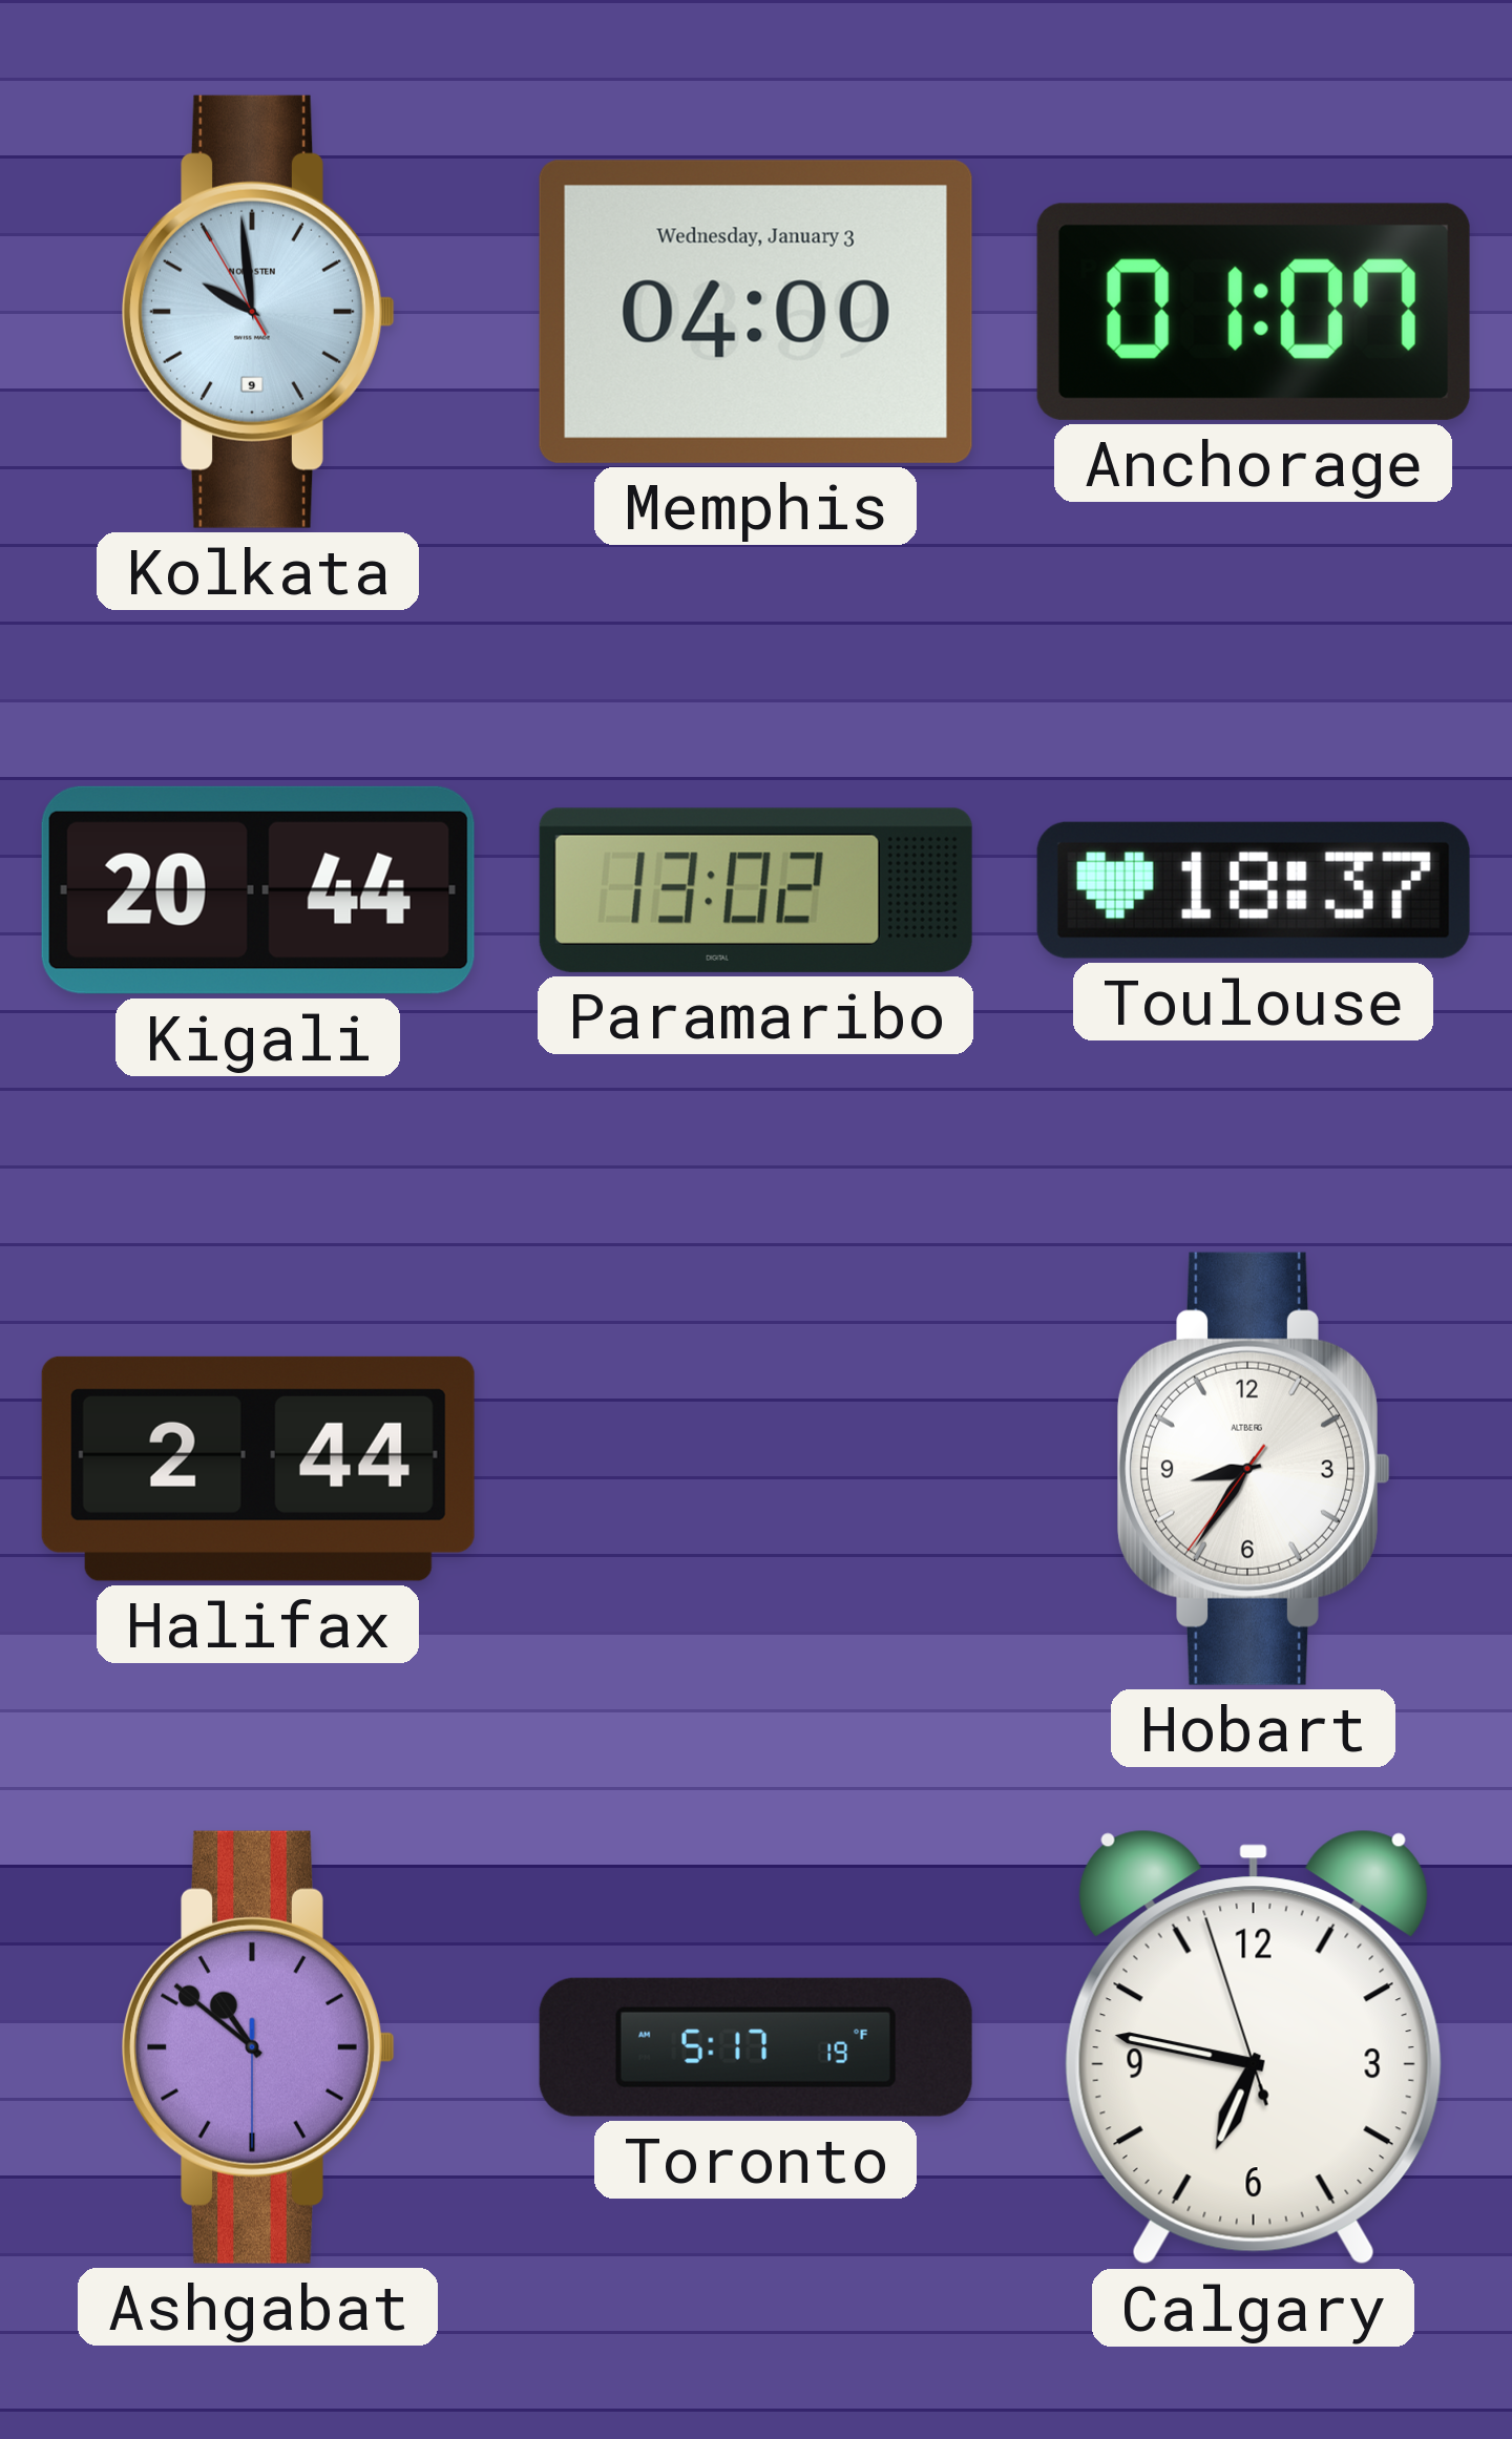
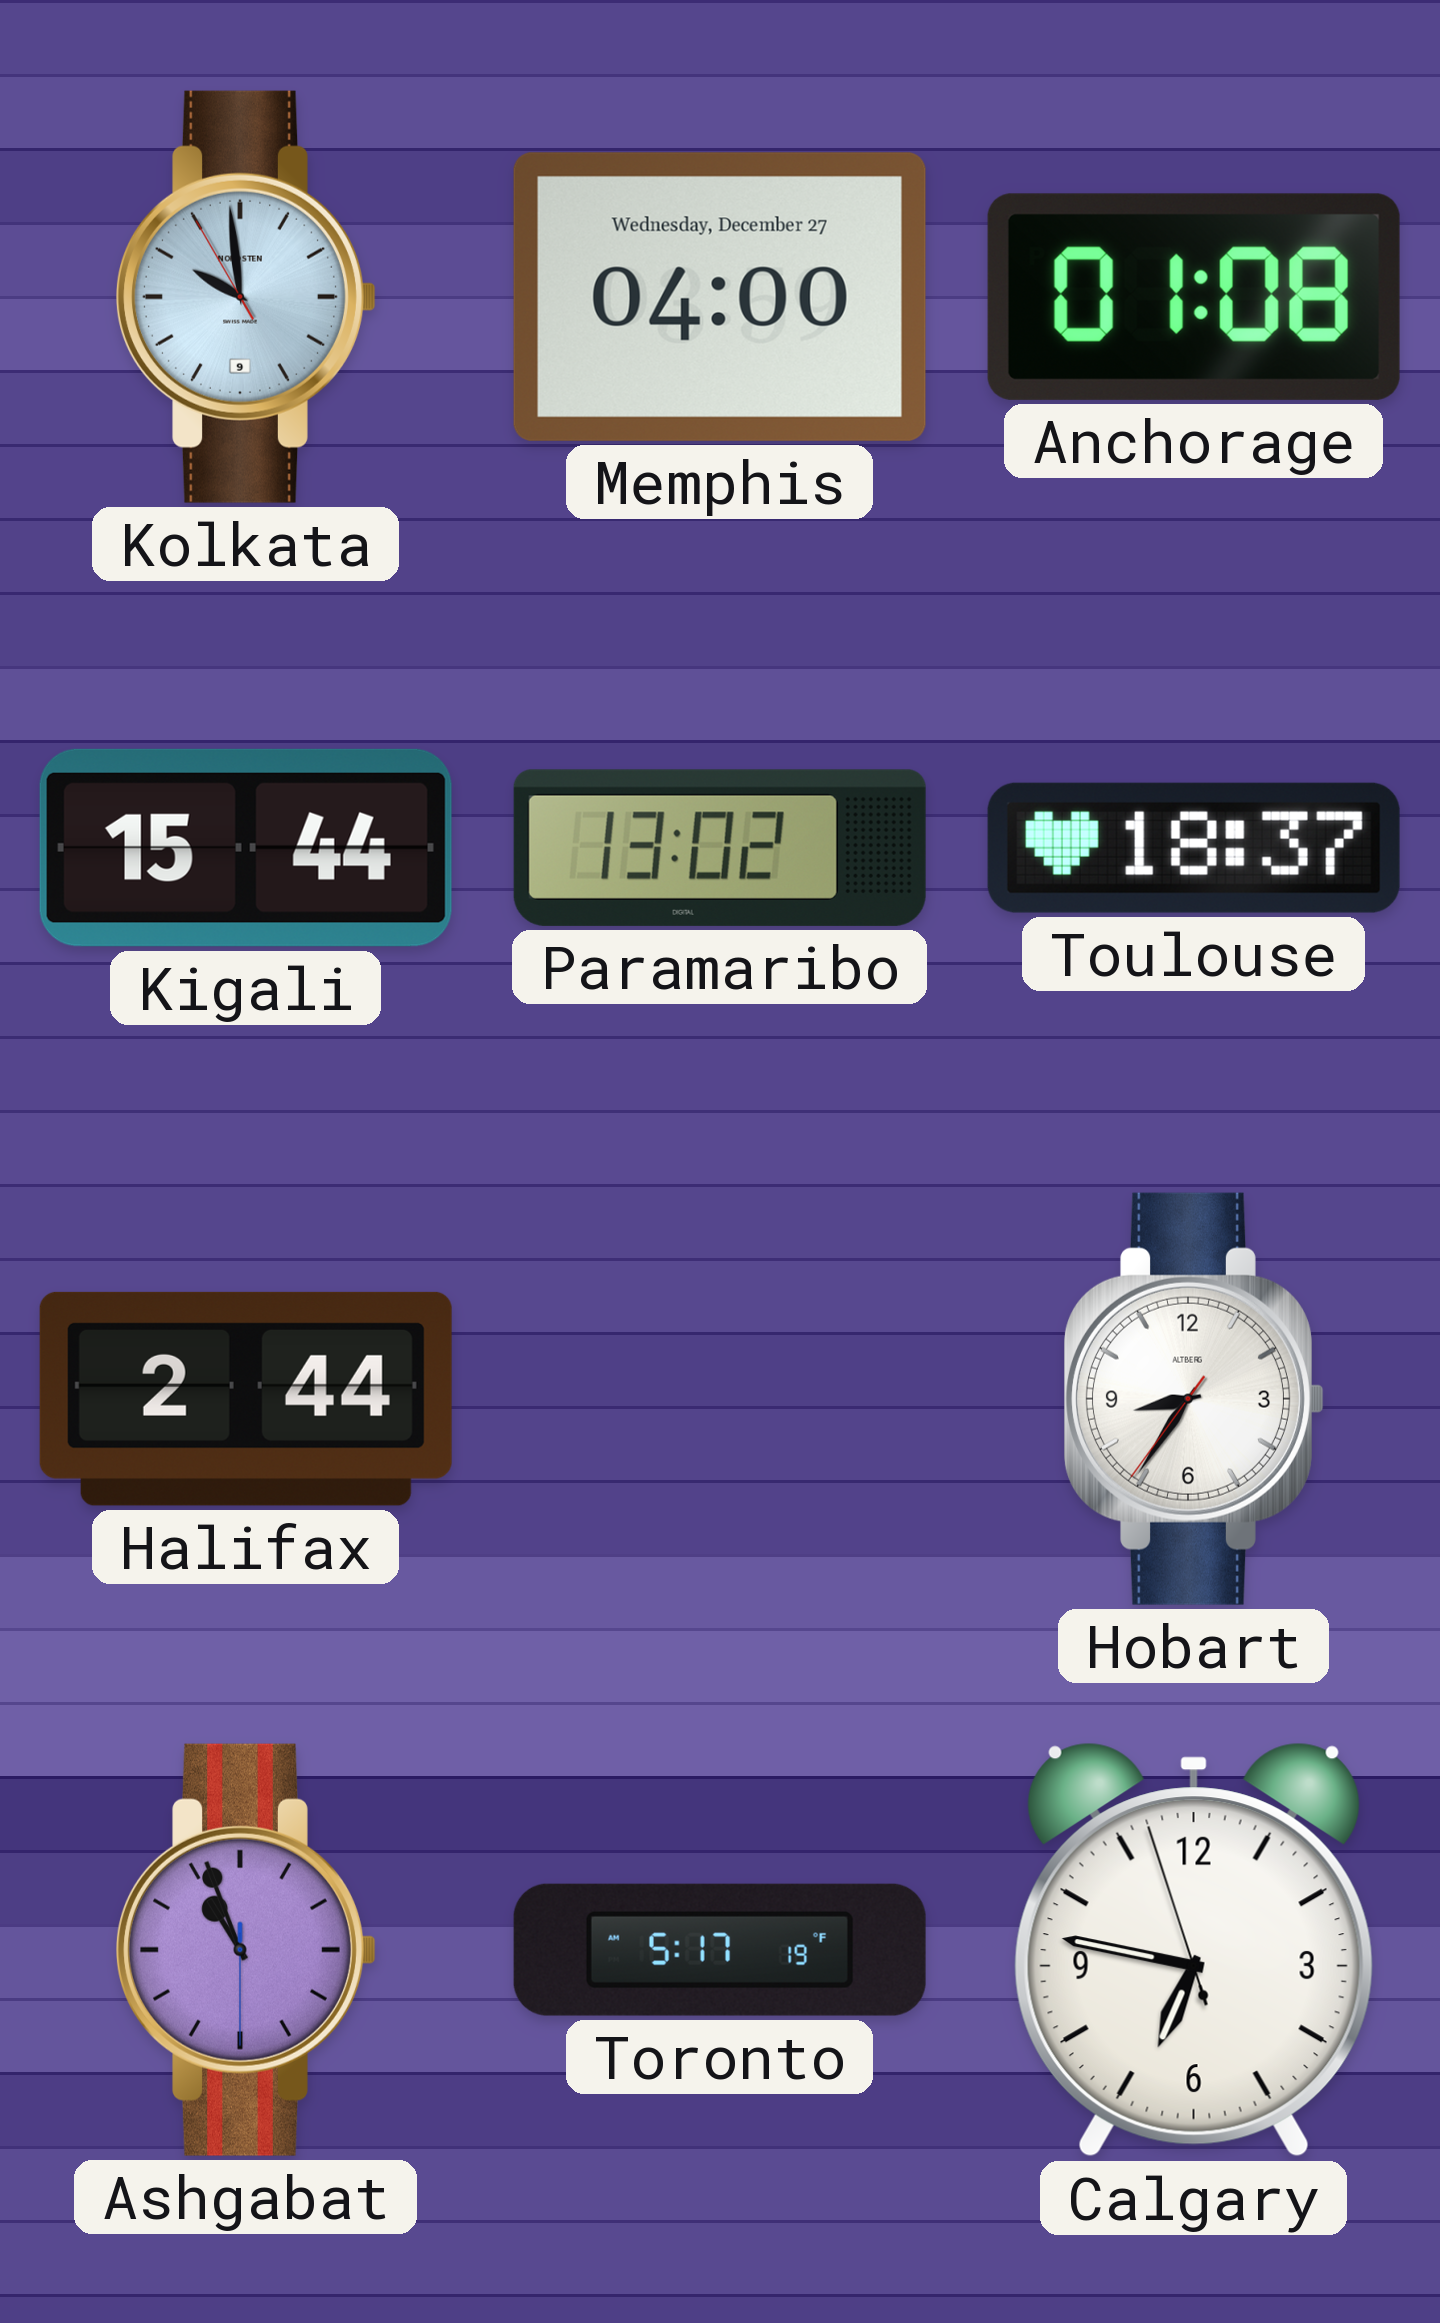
Memphis date: Wednesday, January 3 -> Wednesday, December 27 (720, 297)
Anchorage: 01:07 -> 01:08 (1194, 297)
Kigali: 20:44 -> 15:44 (246, 848)
Ashgabat: 10:51 -> 10:56 (247, 1950)
